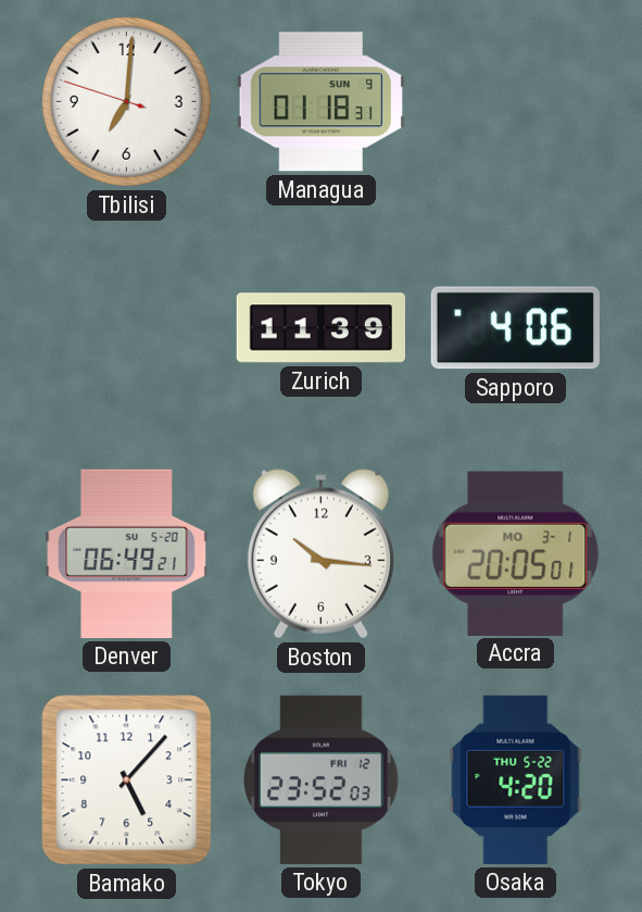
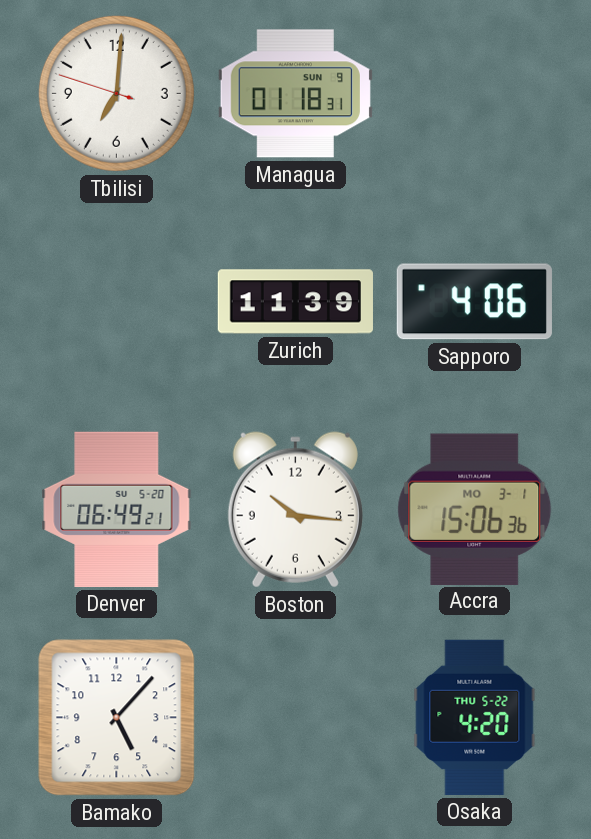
Accra: 20:05 -> 15:06 (475, 509)
Tokyo: 23:52 -> none (322, 779)
